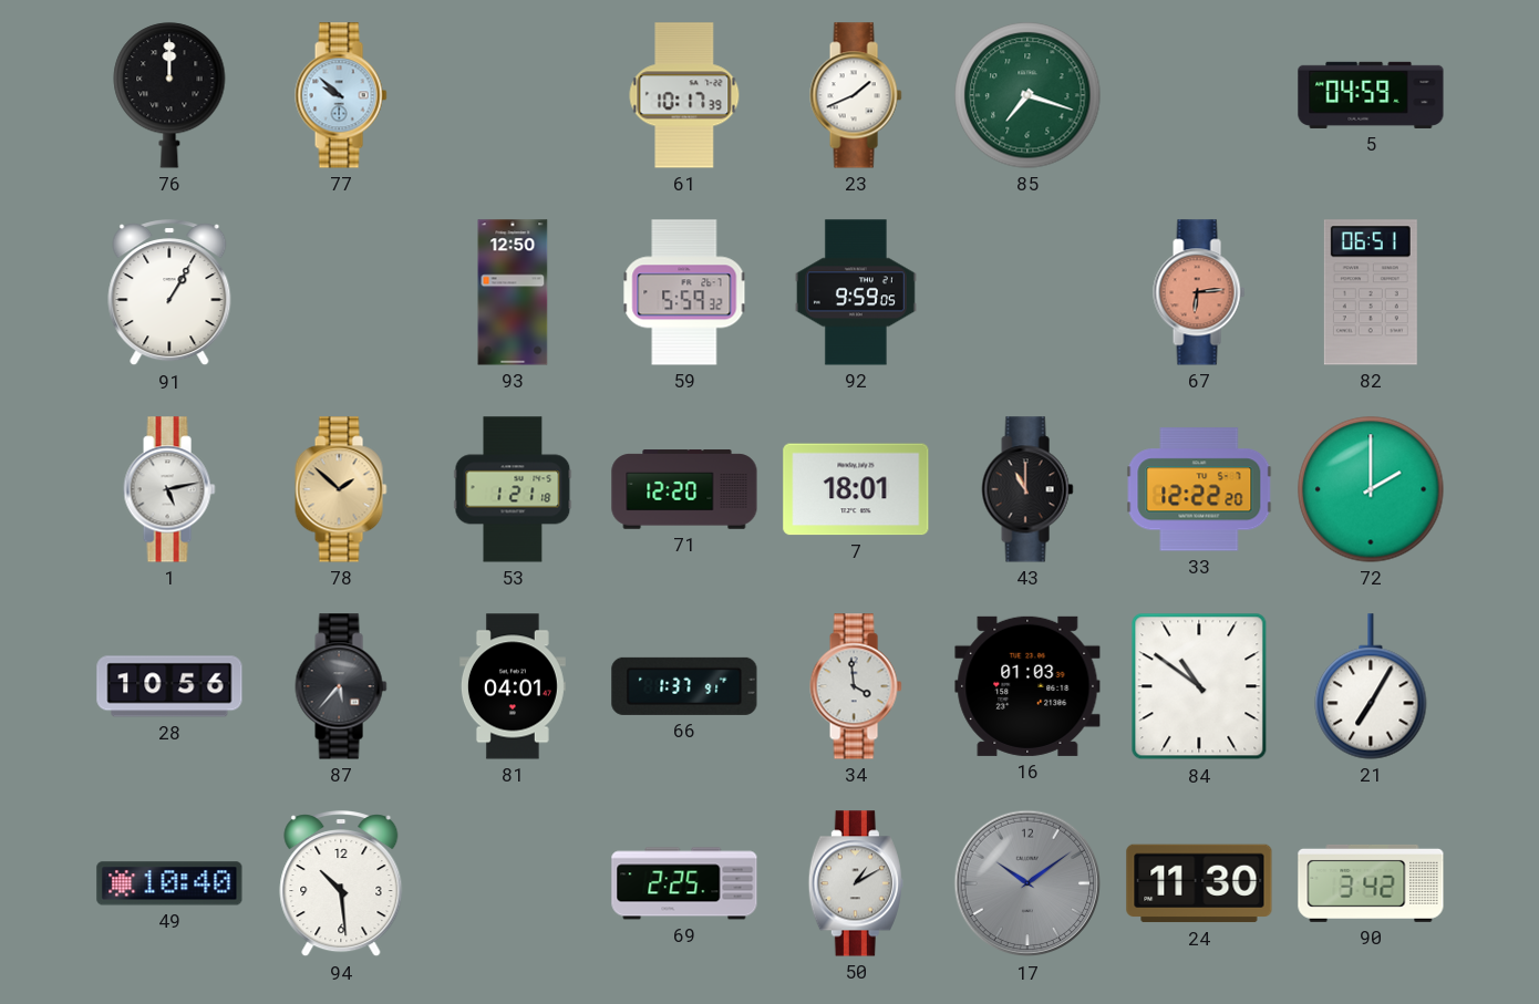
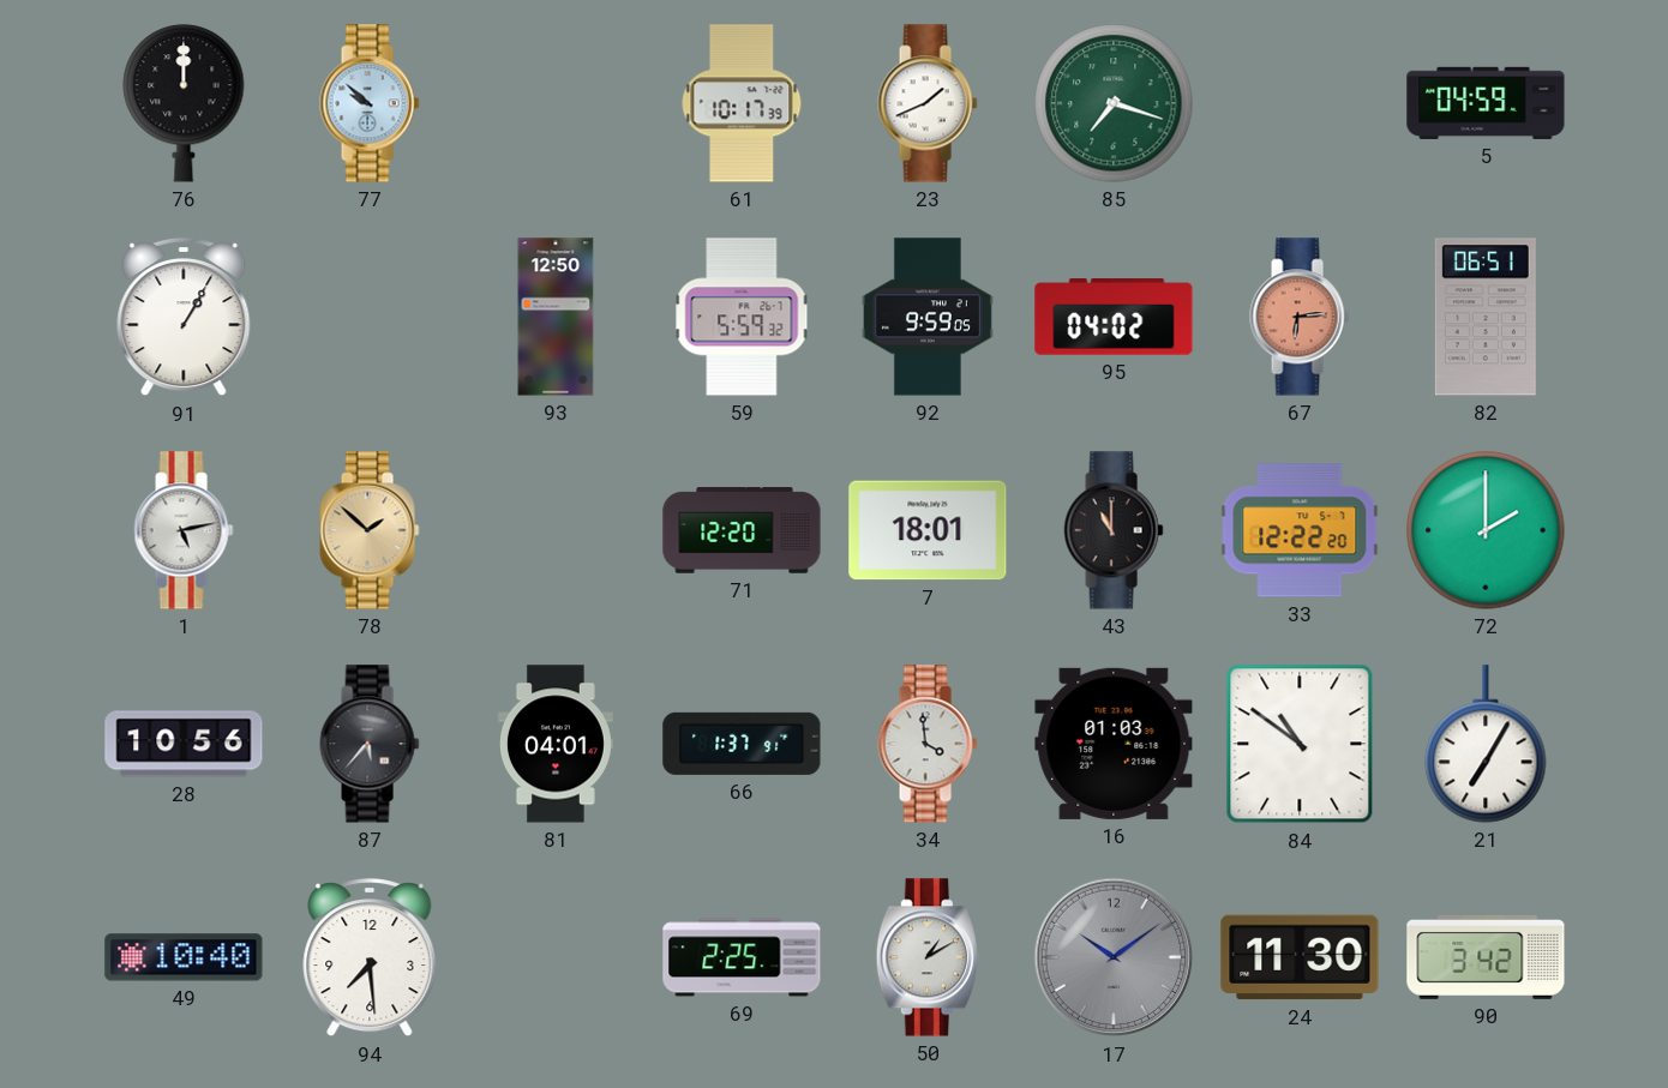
95: none -> 04:02 (1114, 317)
53: 1:21 -> none (513, 489)
94: 10:29 -> 7:29 (370, 958)
